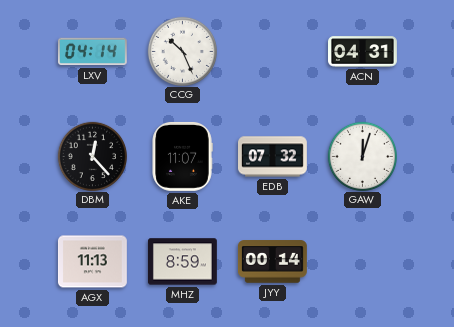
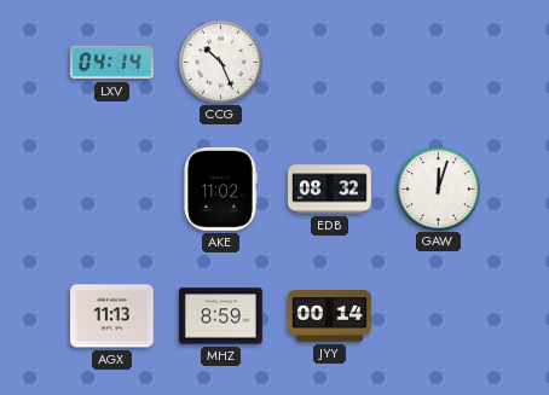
ACN: 04:31 -> none (363, 52)
DBM: 12:23 -> none (92, 156)
AKE: 11:07 -> 11:02 (220, 188)
EDB: 07:32 -> 08:32 (330, 190)
